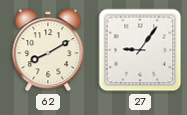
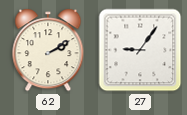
62: 8:10 -> 2:10 (48, 50)
